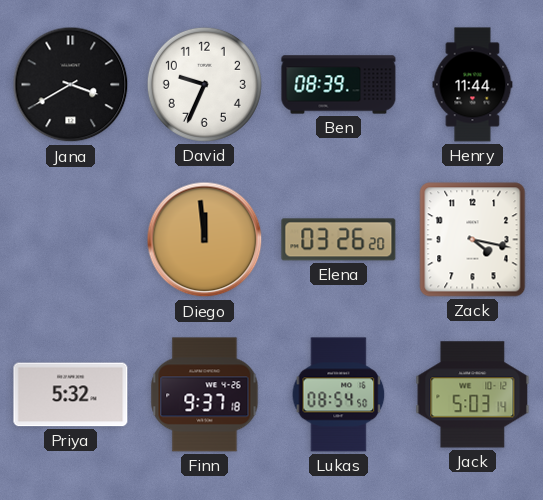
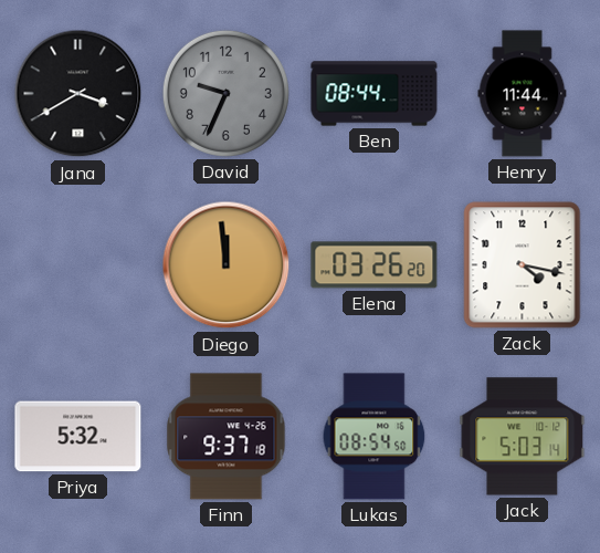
David dial: white -> grey (225, 93)
Ben: 08:39 -> 08:44 (375, 94)
